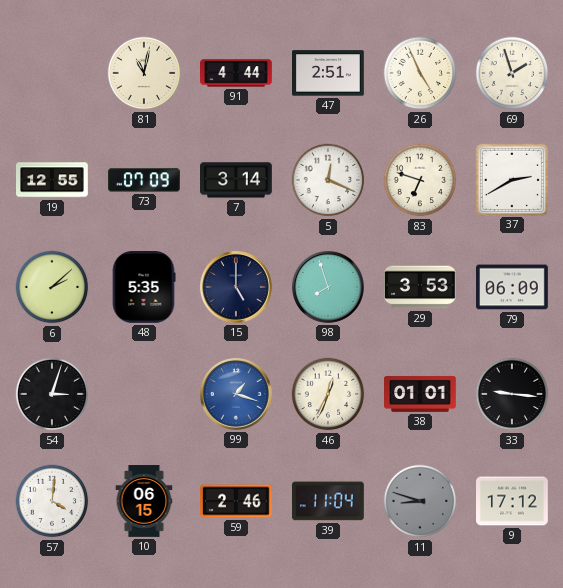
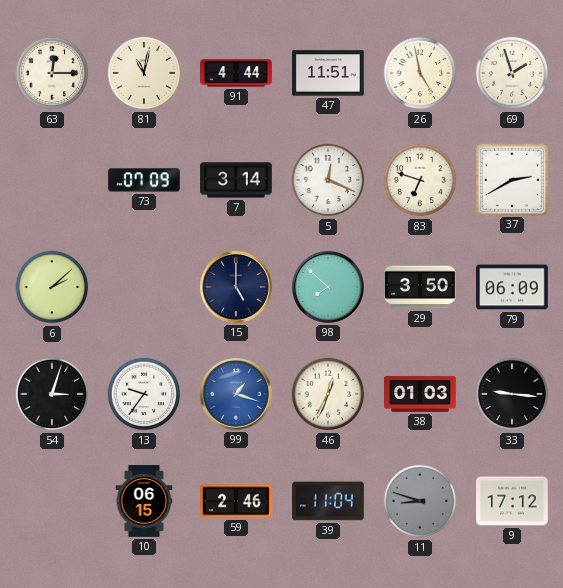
63: none -> 12:15 (52, 73)
47: 2:51 -> 11:51 (329, 73)
26: 4:56 -> 4:58 (420, 73)
19: 12:55 -> none (53, 180)
48: 5:35 -> none (144, 288)
98: 7:57 -> 7:52 (328, 287)
29: 3:53 -> 3:50 (421, 287)
13: none -> 9:36 (144, 394)
38: 01:01 -> 01:03 (421, 394)
57: 4:01 -> none (52, 501)
